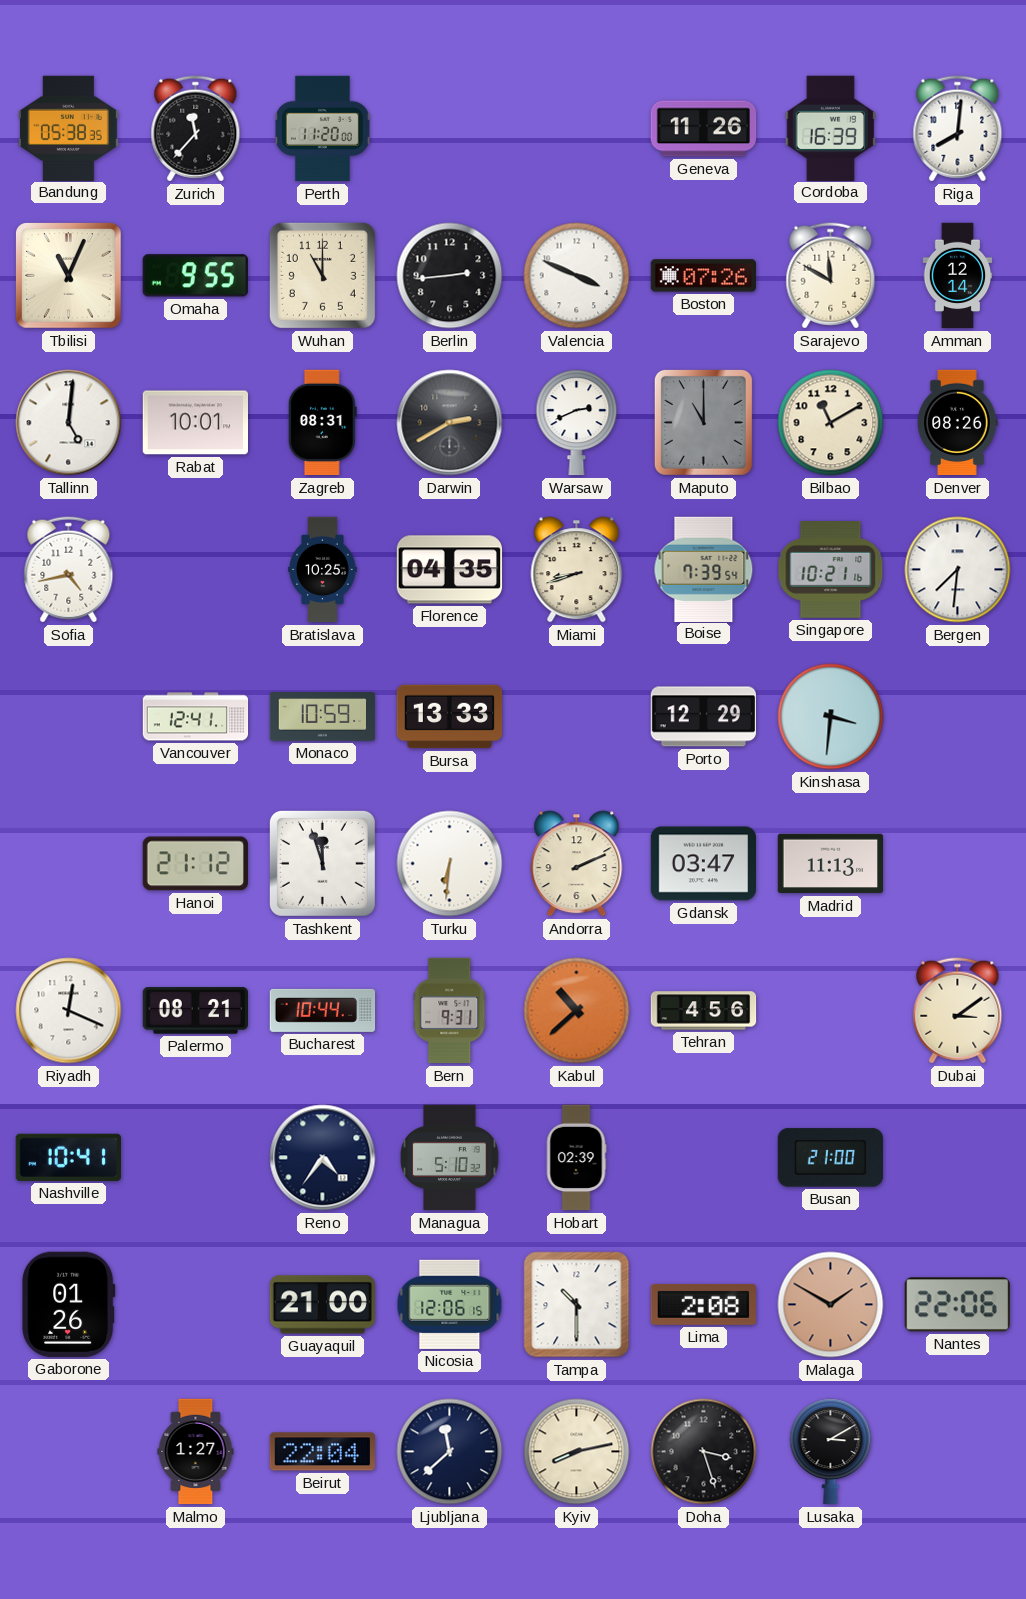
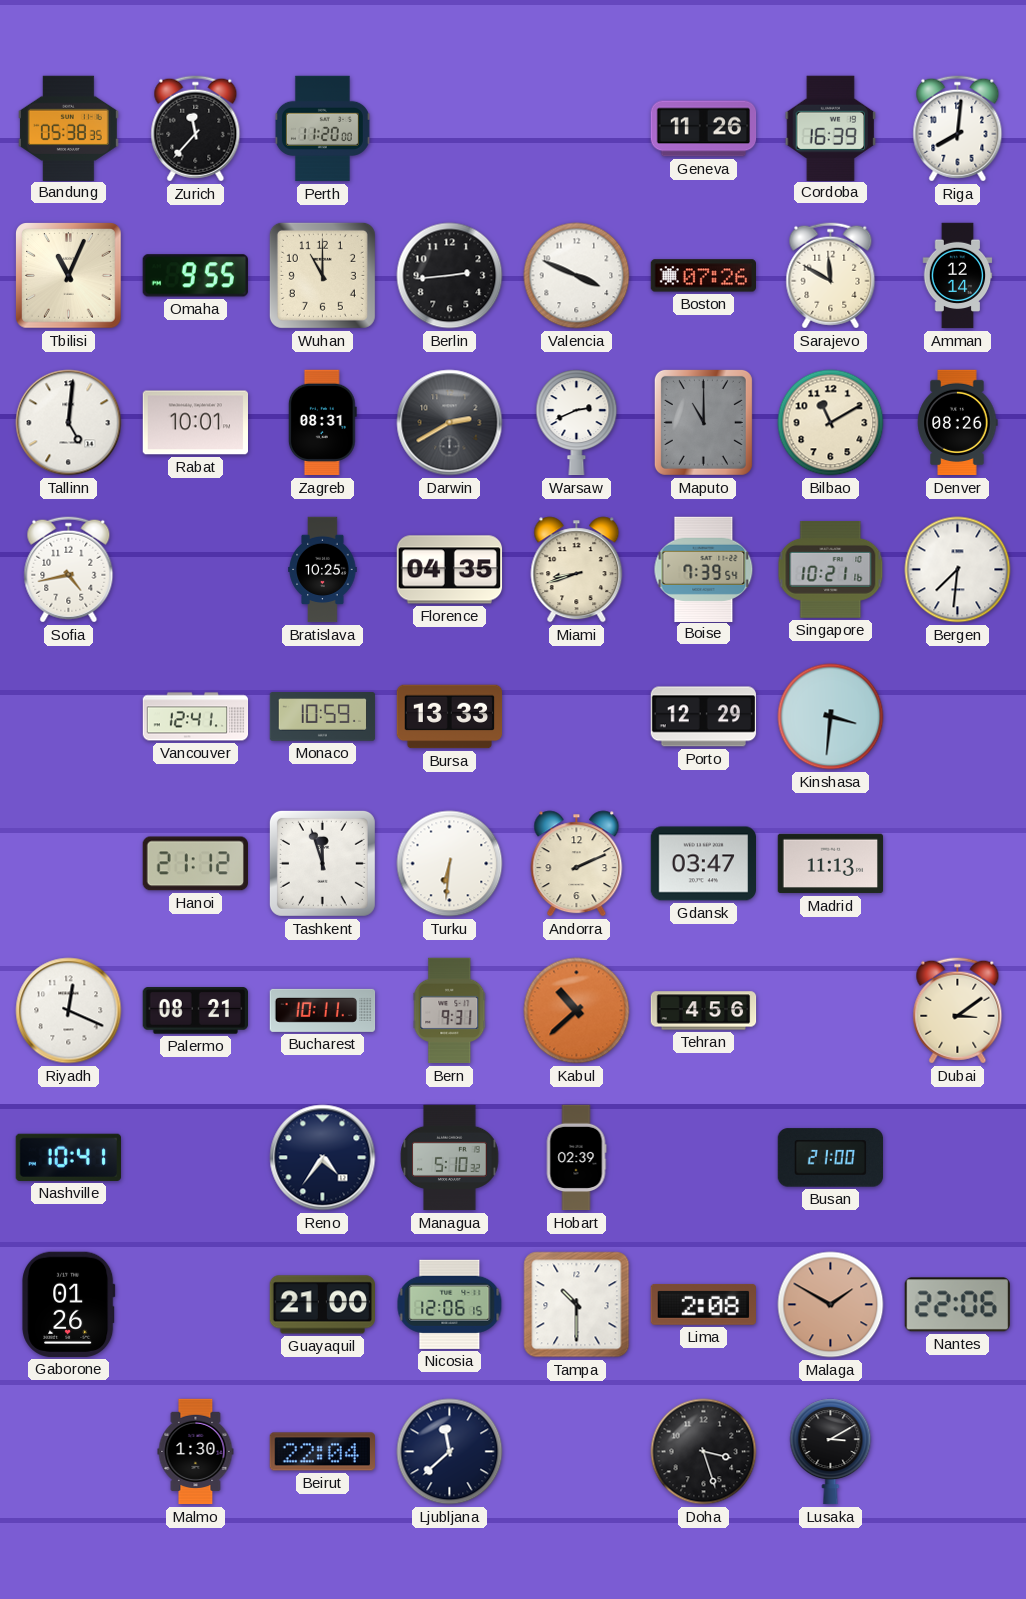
Bucharest: 10:44 -> 10:11 (323, 1010)
Malmo: 1:27 -> 1:30 (196, 1452)
Kyiv: 8:13 -> none (577, 1452)
